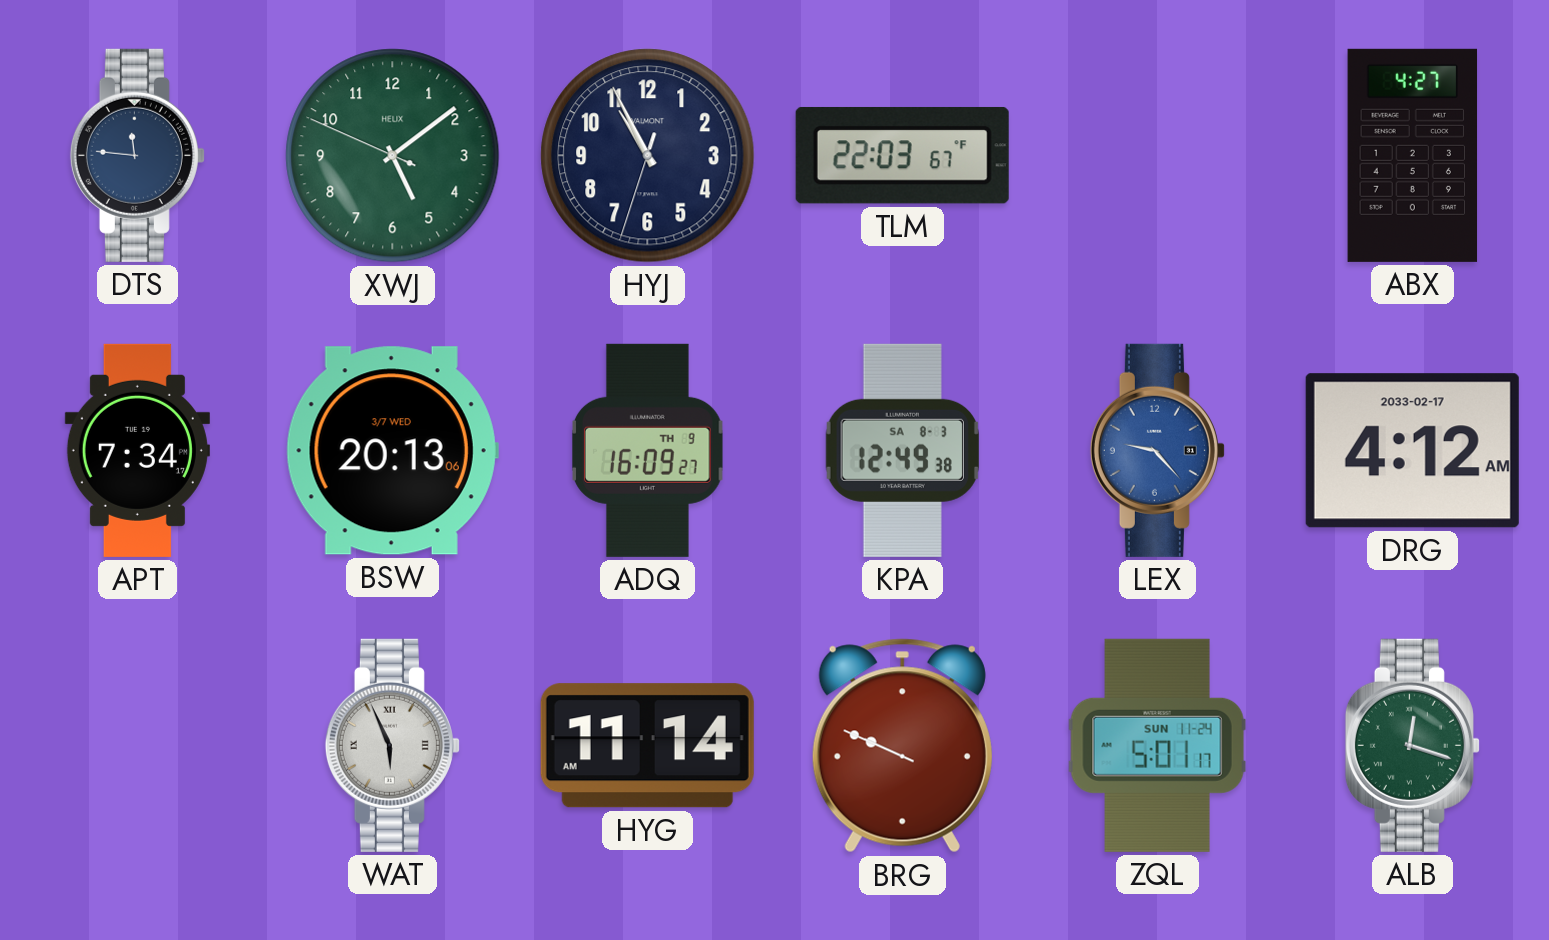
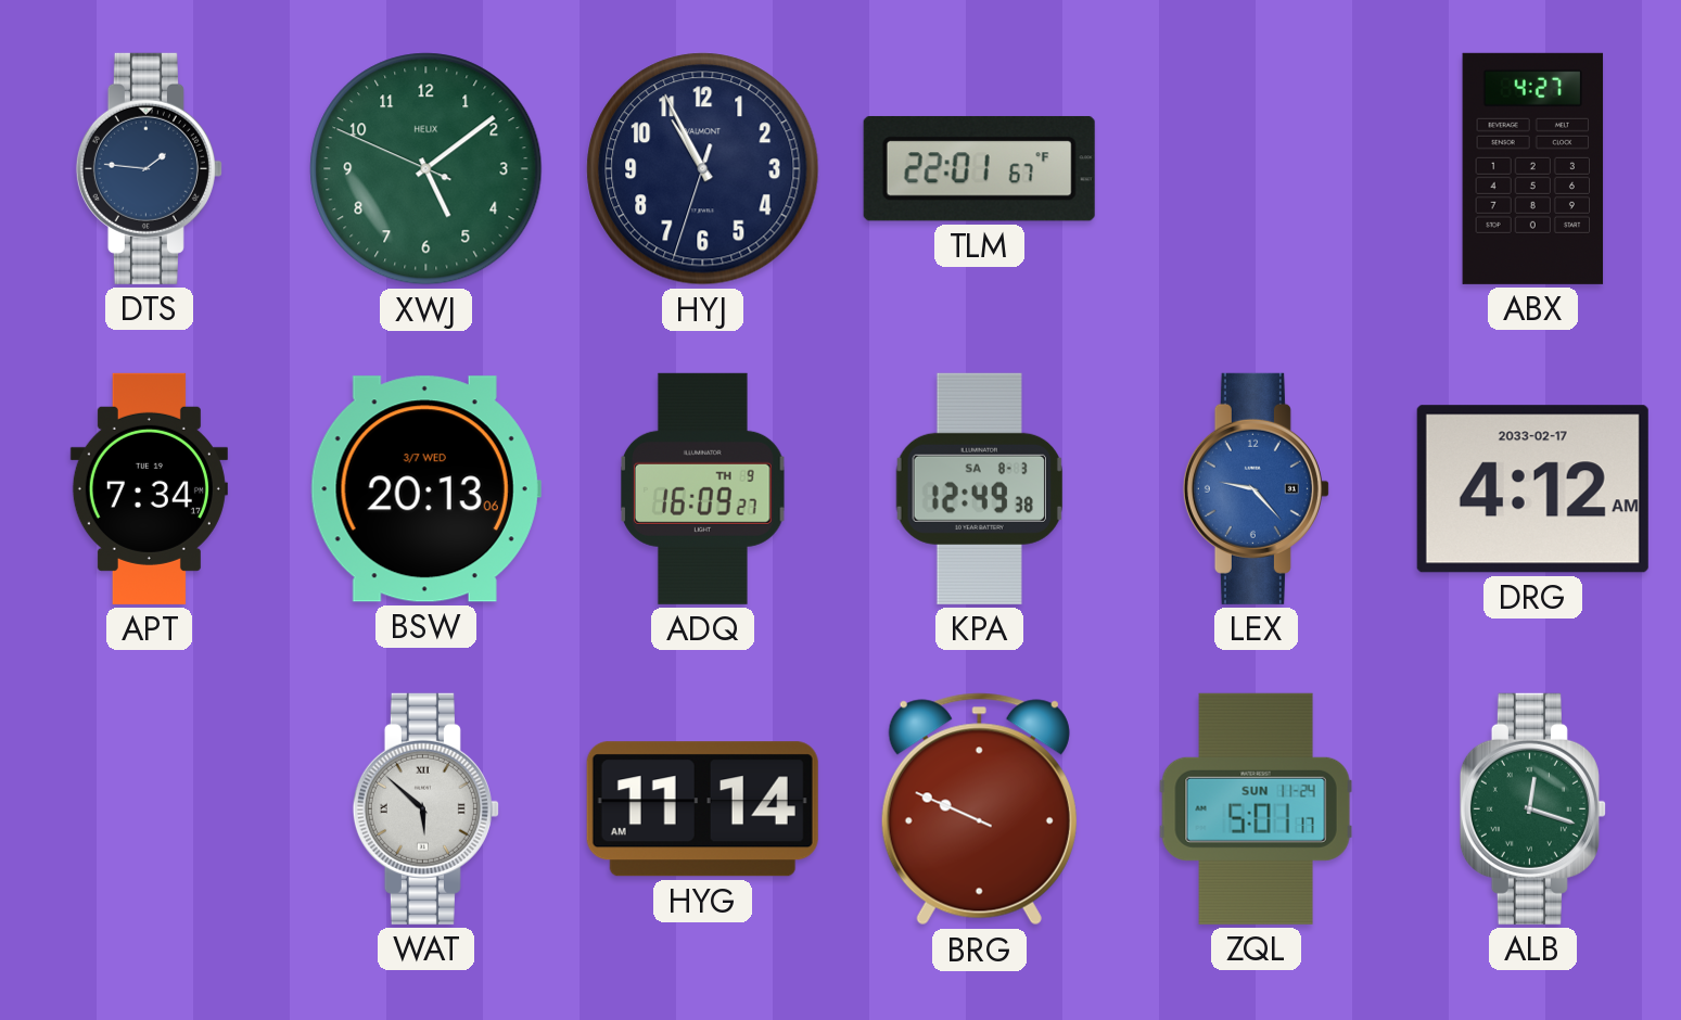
DTS: 11:46 -> 1:46 (149, 168)
TLM: 22:03 -> 22:01 (979, 168)
WAT: 5:56 -> 5:52 (425, 808)
